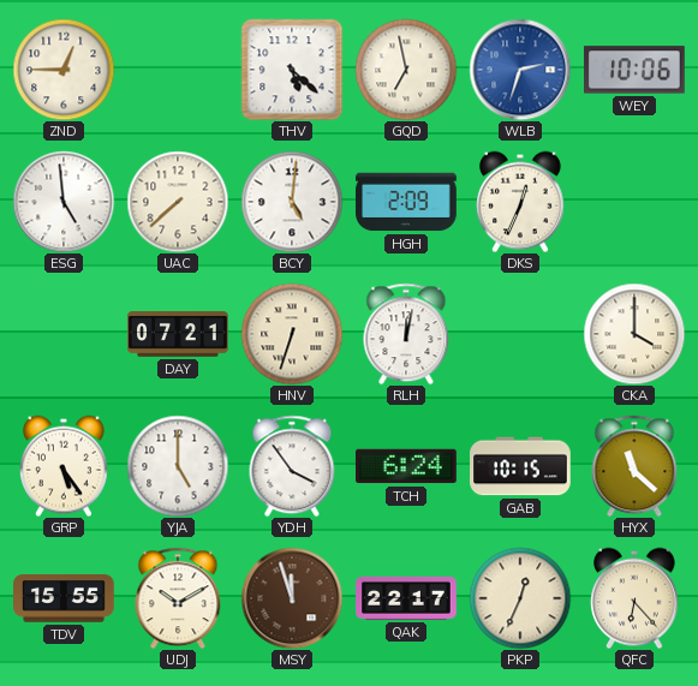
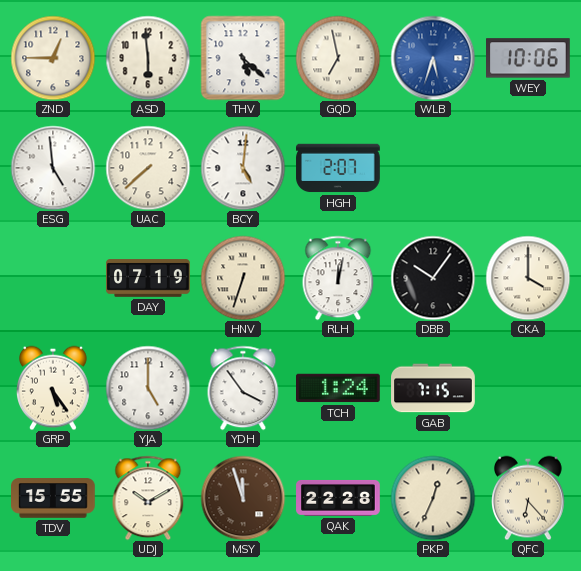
ASD: none -> 5:59 (148, 58)
WLB: 2:33 -> 5:33 (433, 58)
HGH: 2:09 -> 2:07 (338, 168)
DKS: 12:34 -> none (521, 202)
DAY: 07:21 -> 07:19 (148, 278)
DBB: none -> 10:06 (433, 278)
TCH: 6:24 -> 1:24 (339, 388)
GAB: 10:15 -> 7:15 (433, 388)
HYX: 11:22 -> none (634, 466)
QAK: 22:17 -> 22:28 (338, 498)
